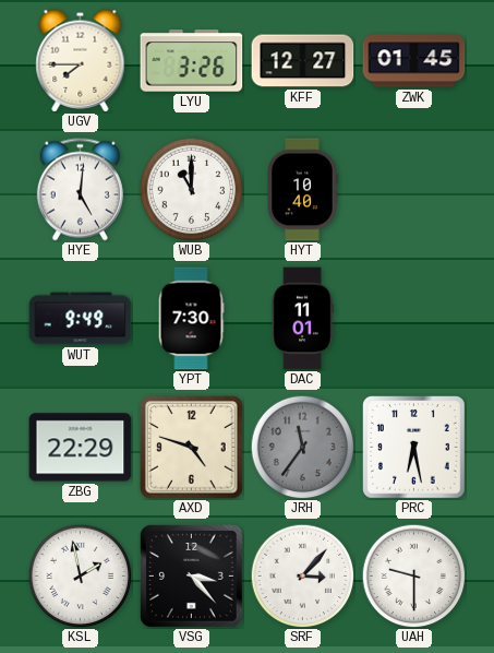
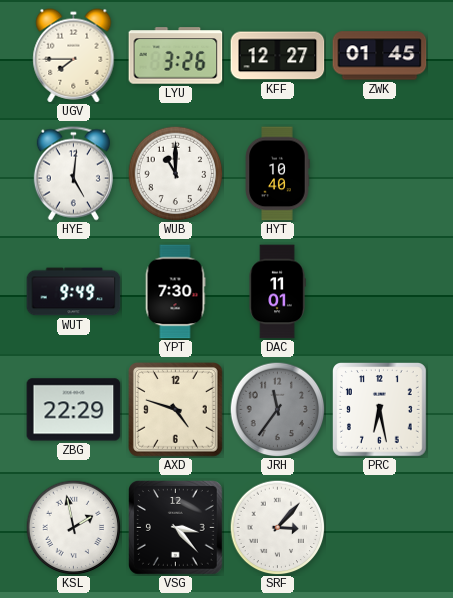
UAH: 9:30 -> none (413, 575)
